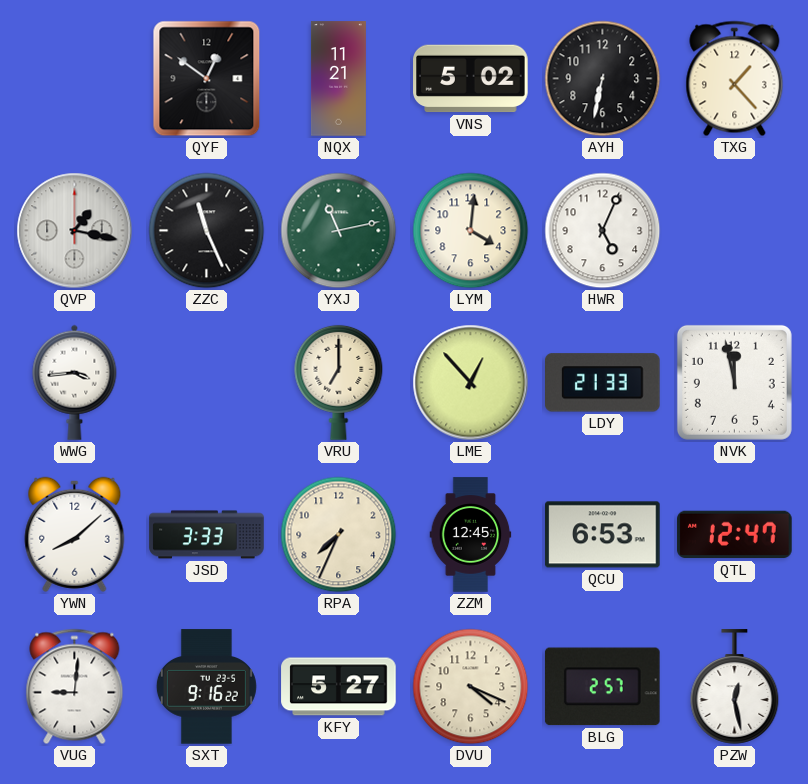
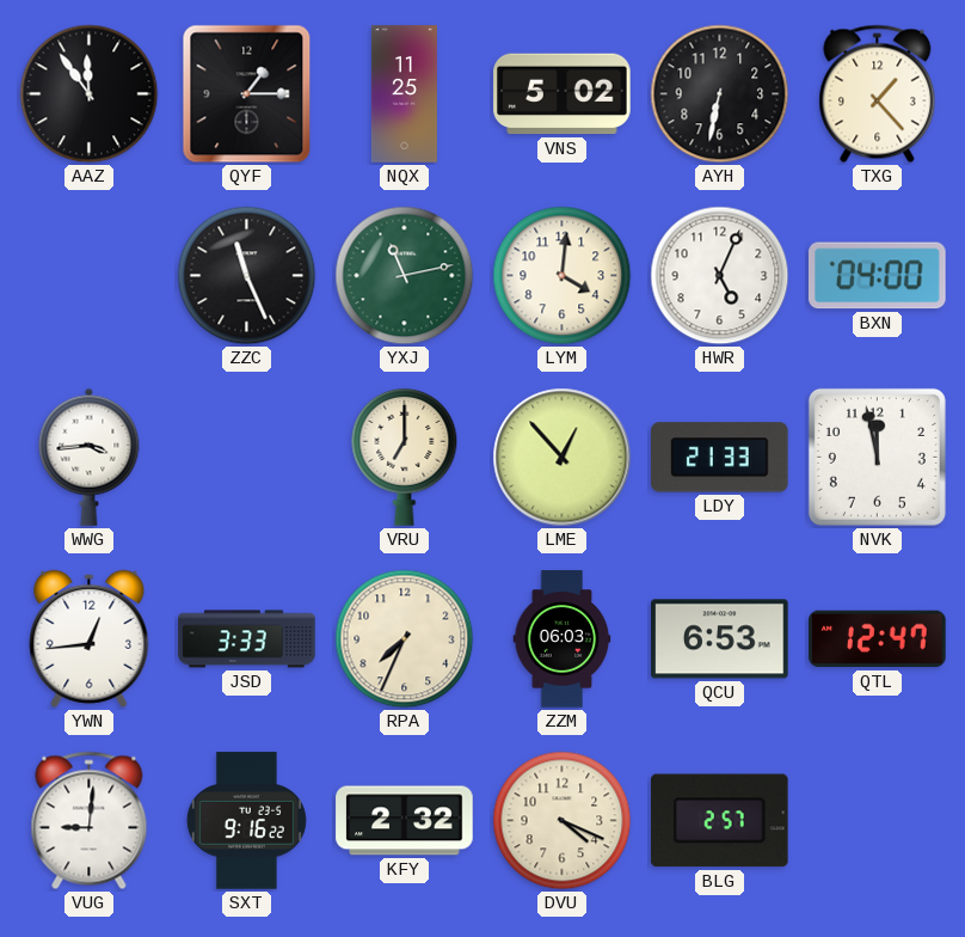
AAZ: none -> 11:54 (90, 94)
QYF: 12:51 -> 1:15 (247, 94)
NQX: 11:21 -> 11:25 (404, 94)
QVP: 1:17 -> none (75, 231)
BXN: none -> 04:00 (878, 276)
YWN: 8:08 -> 12:44 (90, 638)
ZZM: 12:45 -> 06:03 (563, 639)
KFY: 5:27 -> 2:32 (405, 821)
PZW: 12:28 -> none (735, 687)
